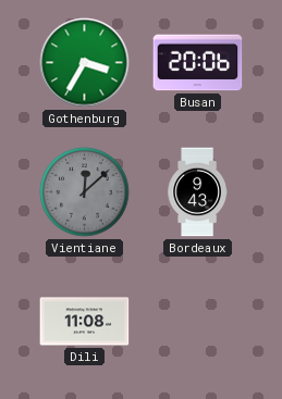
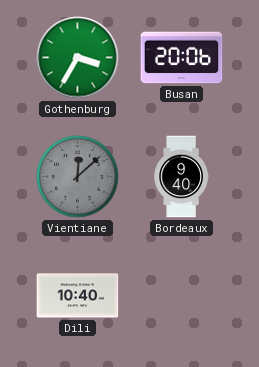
Bordeaux: 9:43 -> 9:40 (181, 177)
Dili: 11:08 -> 10:40 (78, 296)
